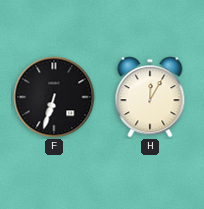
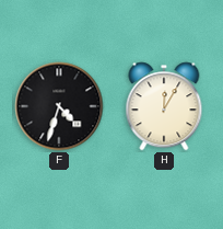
F: 6:33 -> 4:33 (59, 106)
